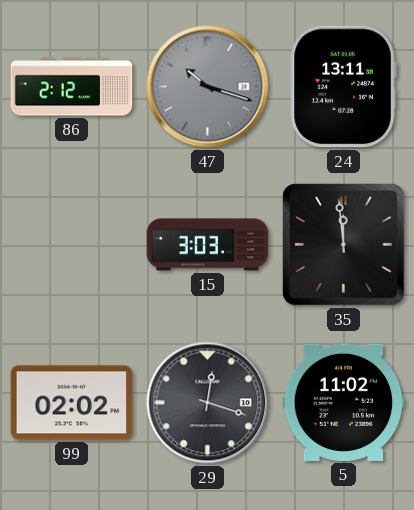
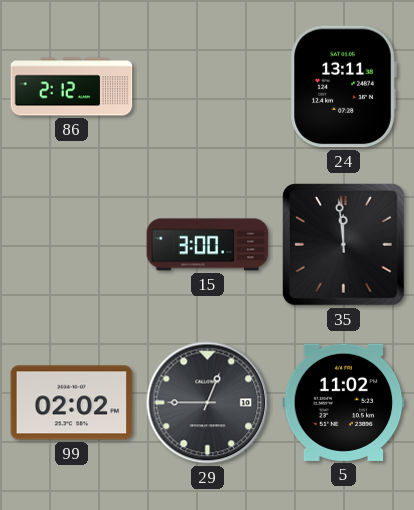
47: 10:18 -> none (208, 87)
15: 3:03 -> 3:00 (208, 245)
29: 12:18 -> 12:45 (208, 403)
